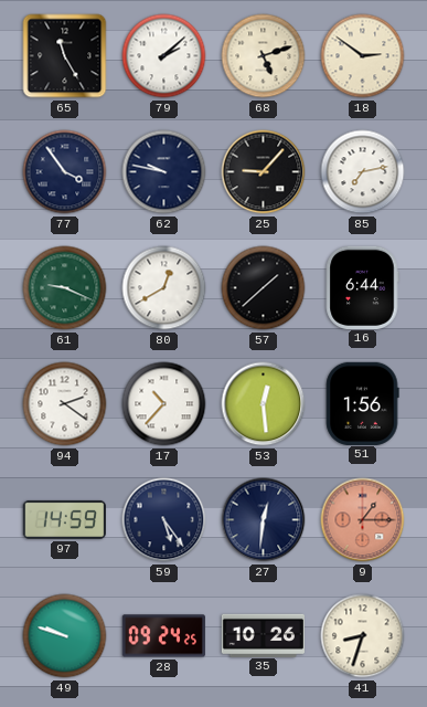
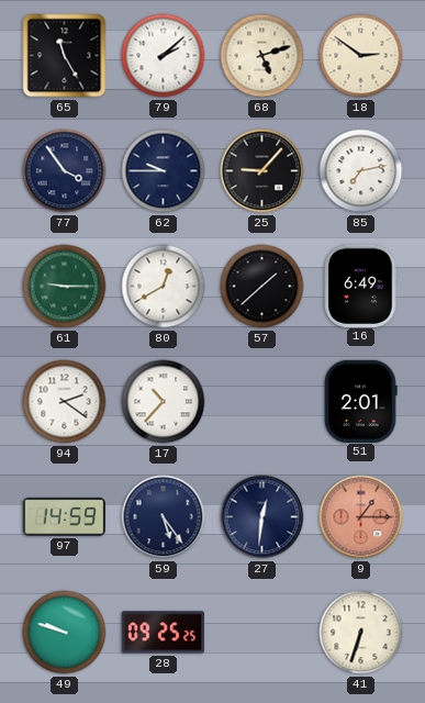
62: 9:47 -> 9:45 (164, 171)
61: 9:19 -> 9:15 (65, 287)
16: 6:44 -> 6:49 (360, 286)
53: 12:29 -> none (264, 404)
51: 1:56 -> 2:01 (360, 401)
28: 09:24 -> 09:25 (163, 633)
35: 10:26 -> none (263, 635)
41: 8:33 -> 6:33 (361, 633)
